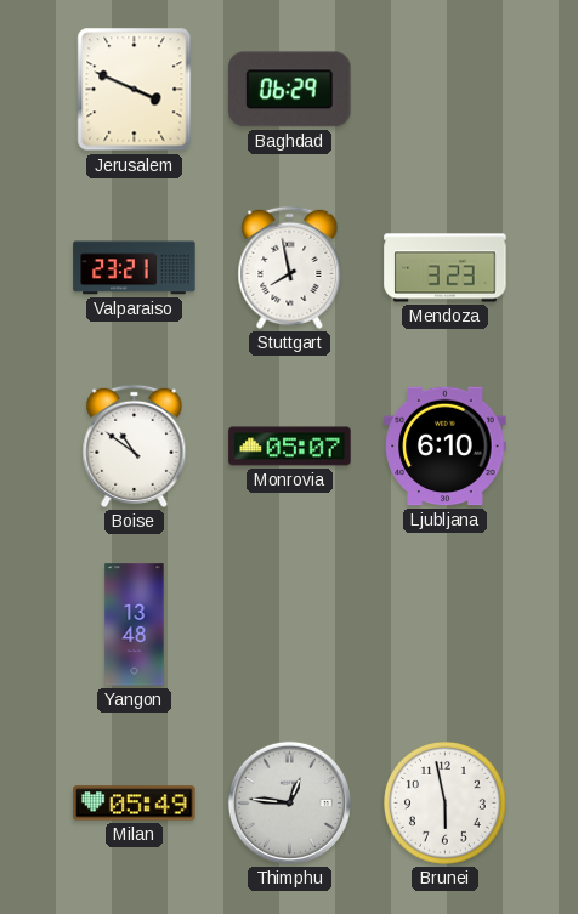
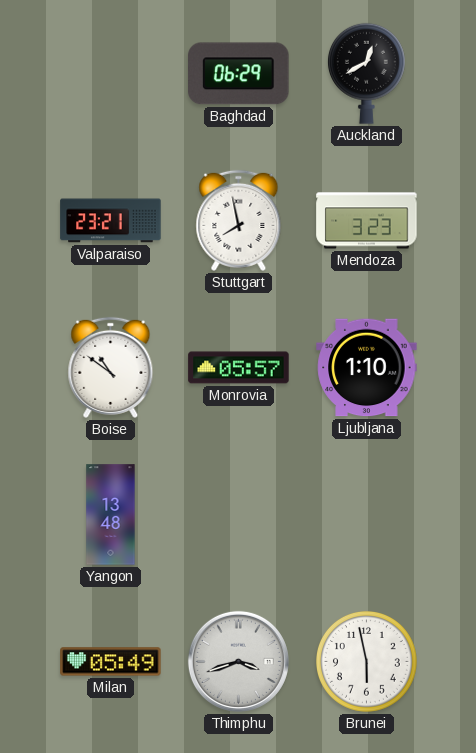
Jerusalem: 3:49 -> none (135, 90)
Auckland: none -> 12:40 (366, 73)
Monrovia: 05:07 -> 05:57 (239, 368)
Ljubljana: 6:10 -> 1:10 (367, 368)
Thimphu: 12:46 -> 3:42 (238, 661)
